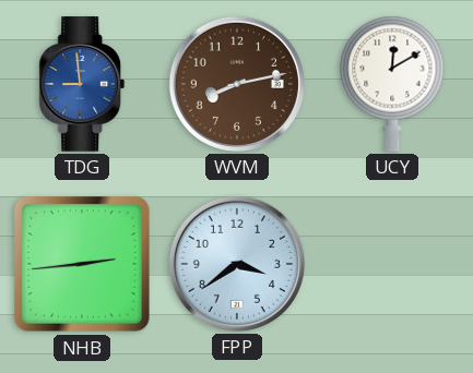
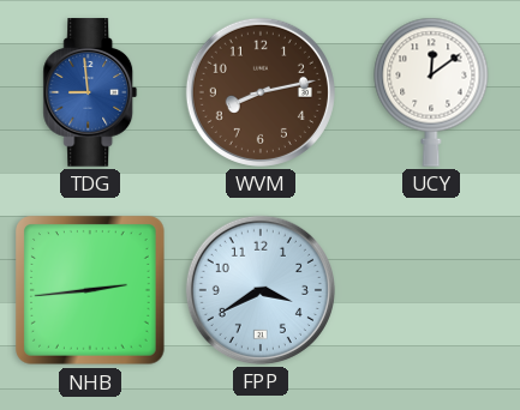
UCY: 12:10 -> 12:09 (431, 92)
FPP: 3:39 -> 3:40 (261, 290)
